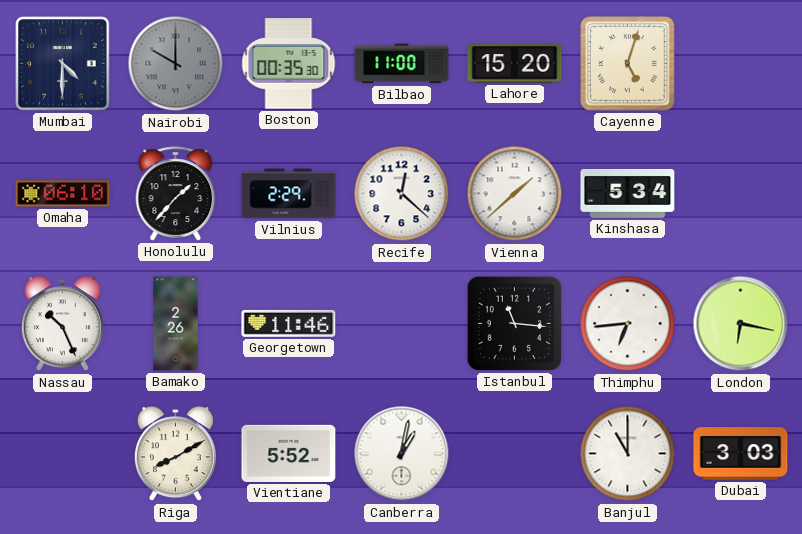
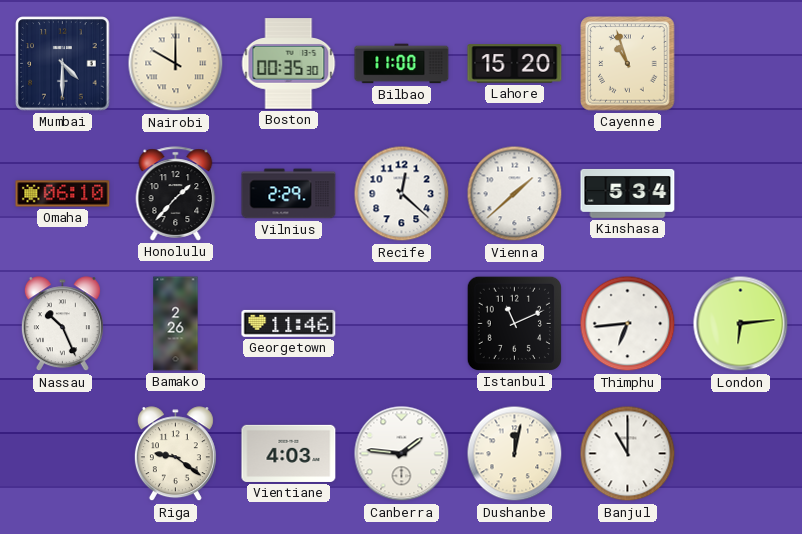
Nairobi dial: grey -> cream (176, 64)
Cayenne: 5:03 -> 10:57 (628, 64)
Istanbul: 11:16 -> 11:11 (514, 323)
London: 6:17 -> 6:14 (741, 324)
Riga: 8:10 -> 9:21 (175, 454)
Vientiane: 5:52 -> 4:03 (289, 453)
Canberra: 1:02 -> 1:46 (402, 454)
Dushanbe: none -> 12:02 (515, 454)
Dubai: 3:03 -> none (741, 454)
